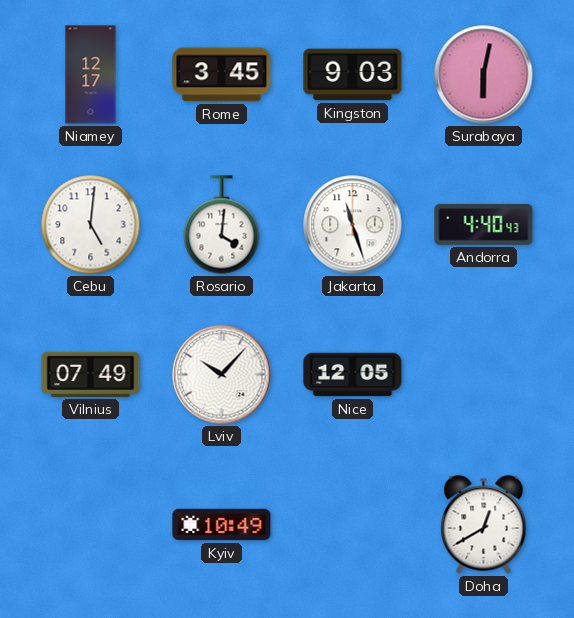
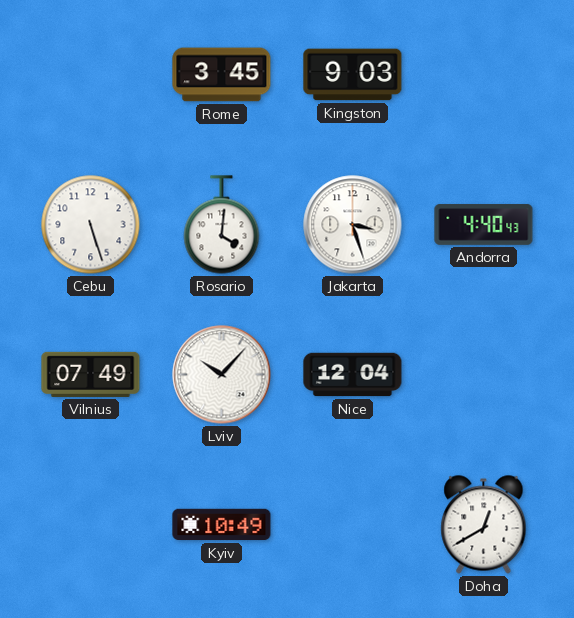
Niamey: 12:17 -> none (91, 75)
Surabaya: 6:02 -> none (484, 75)
Cebu: 5:01 -> 5:27 (91, 225)
Jakarta: 11:27 -> 3:27 (353, 225)
Nice: 12:05 -> 12:04 (353, 375)
